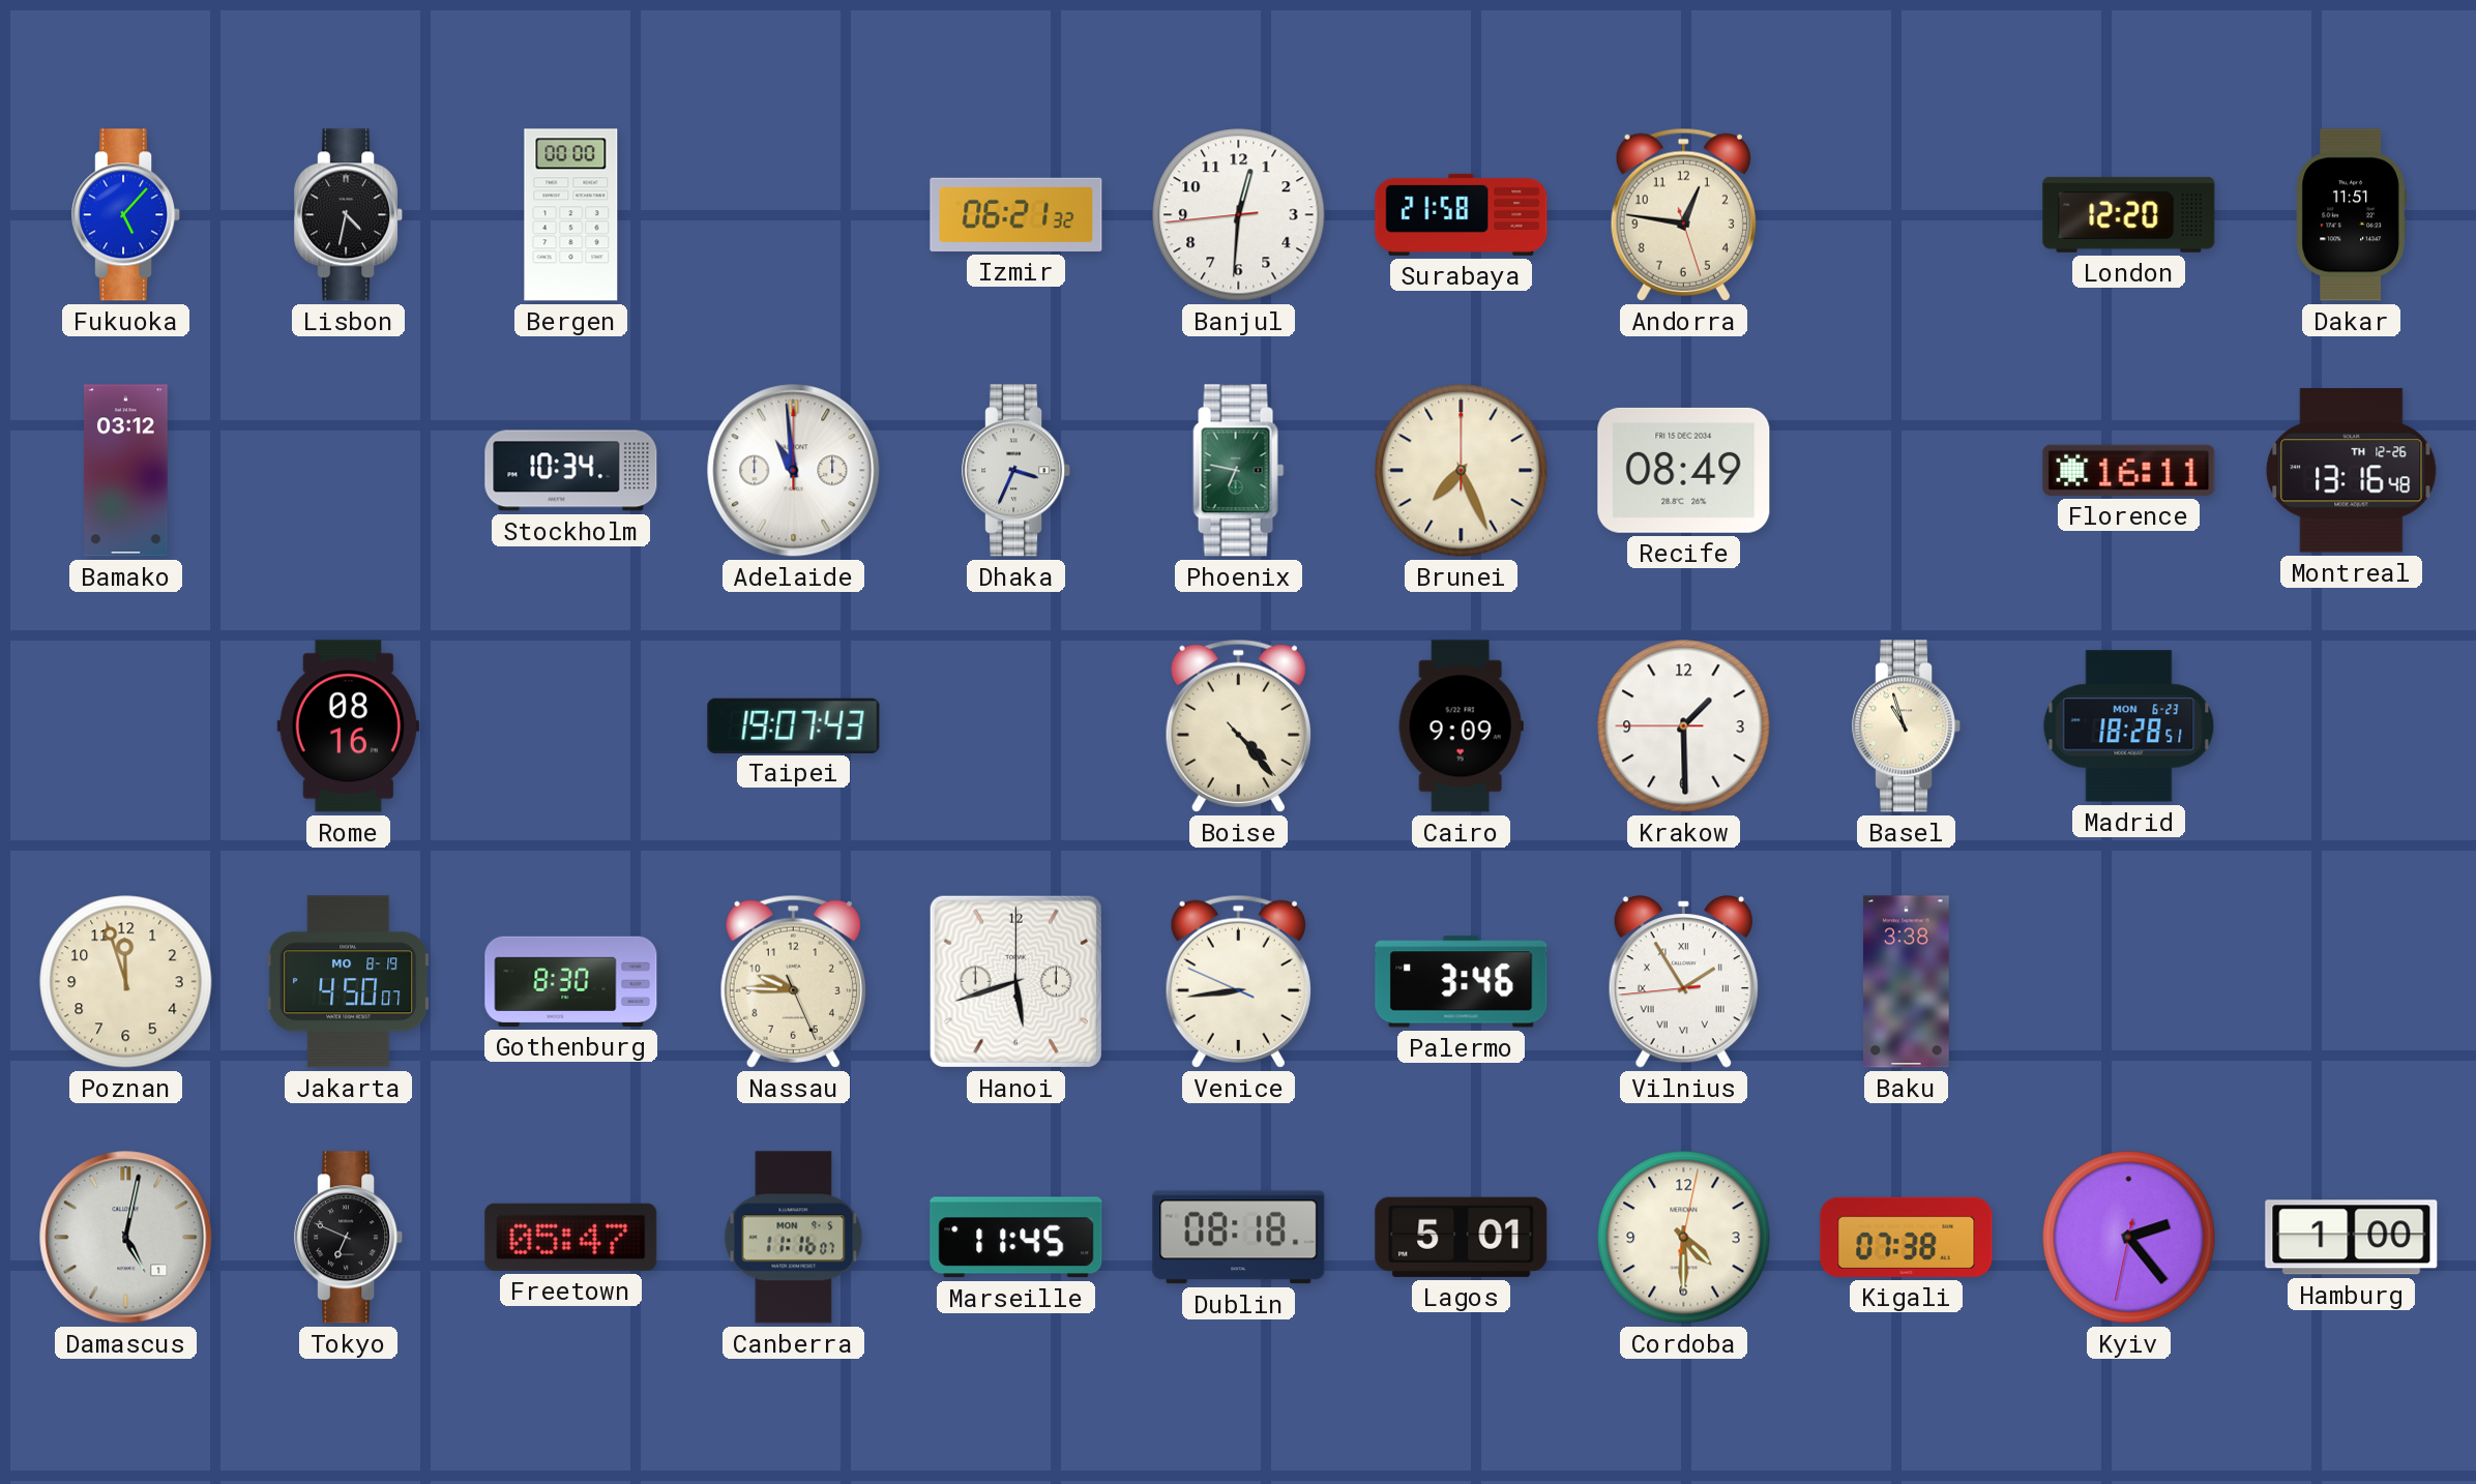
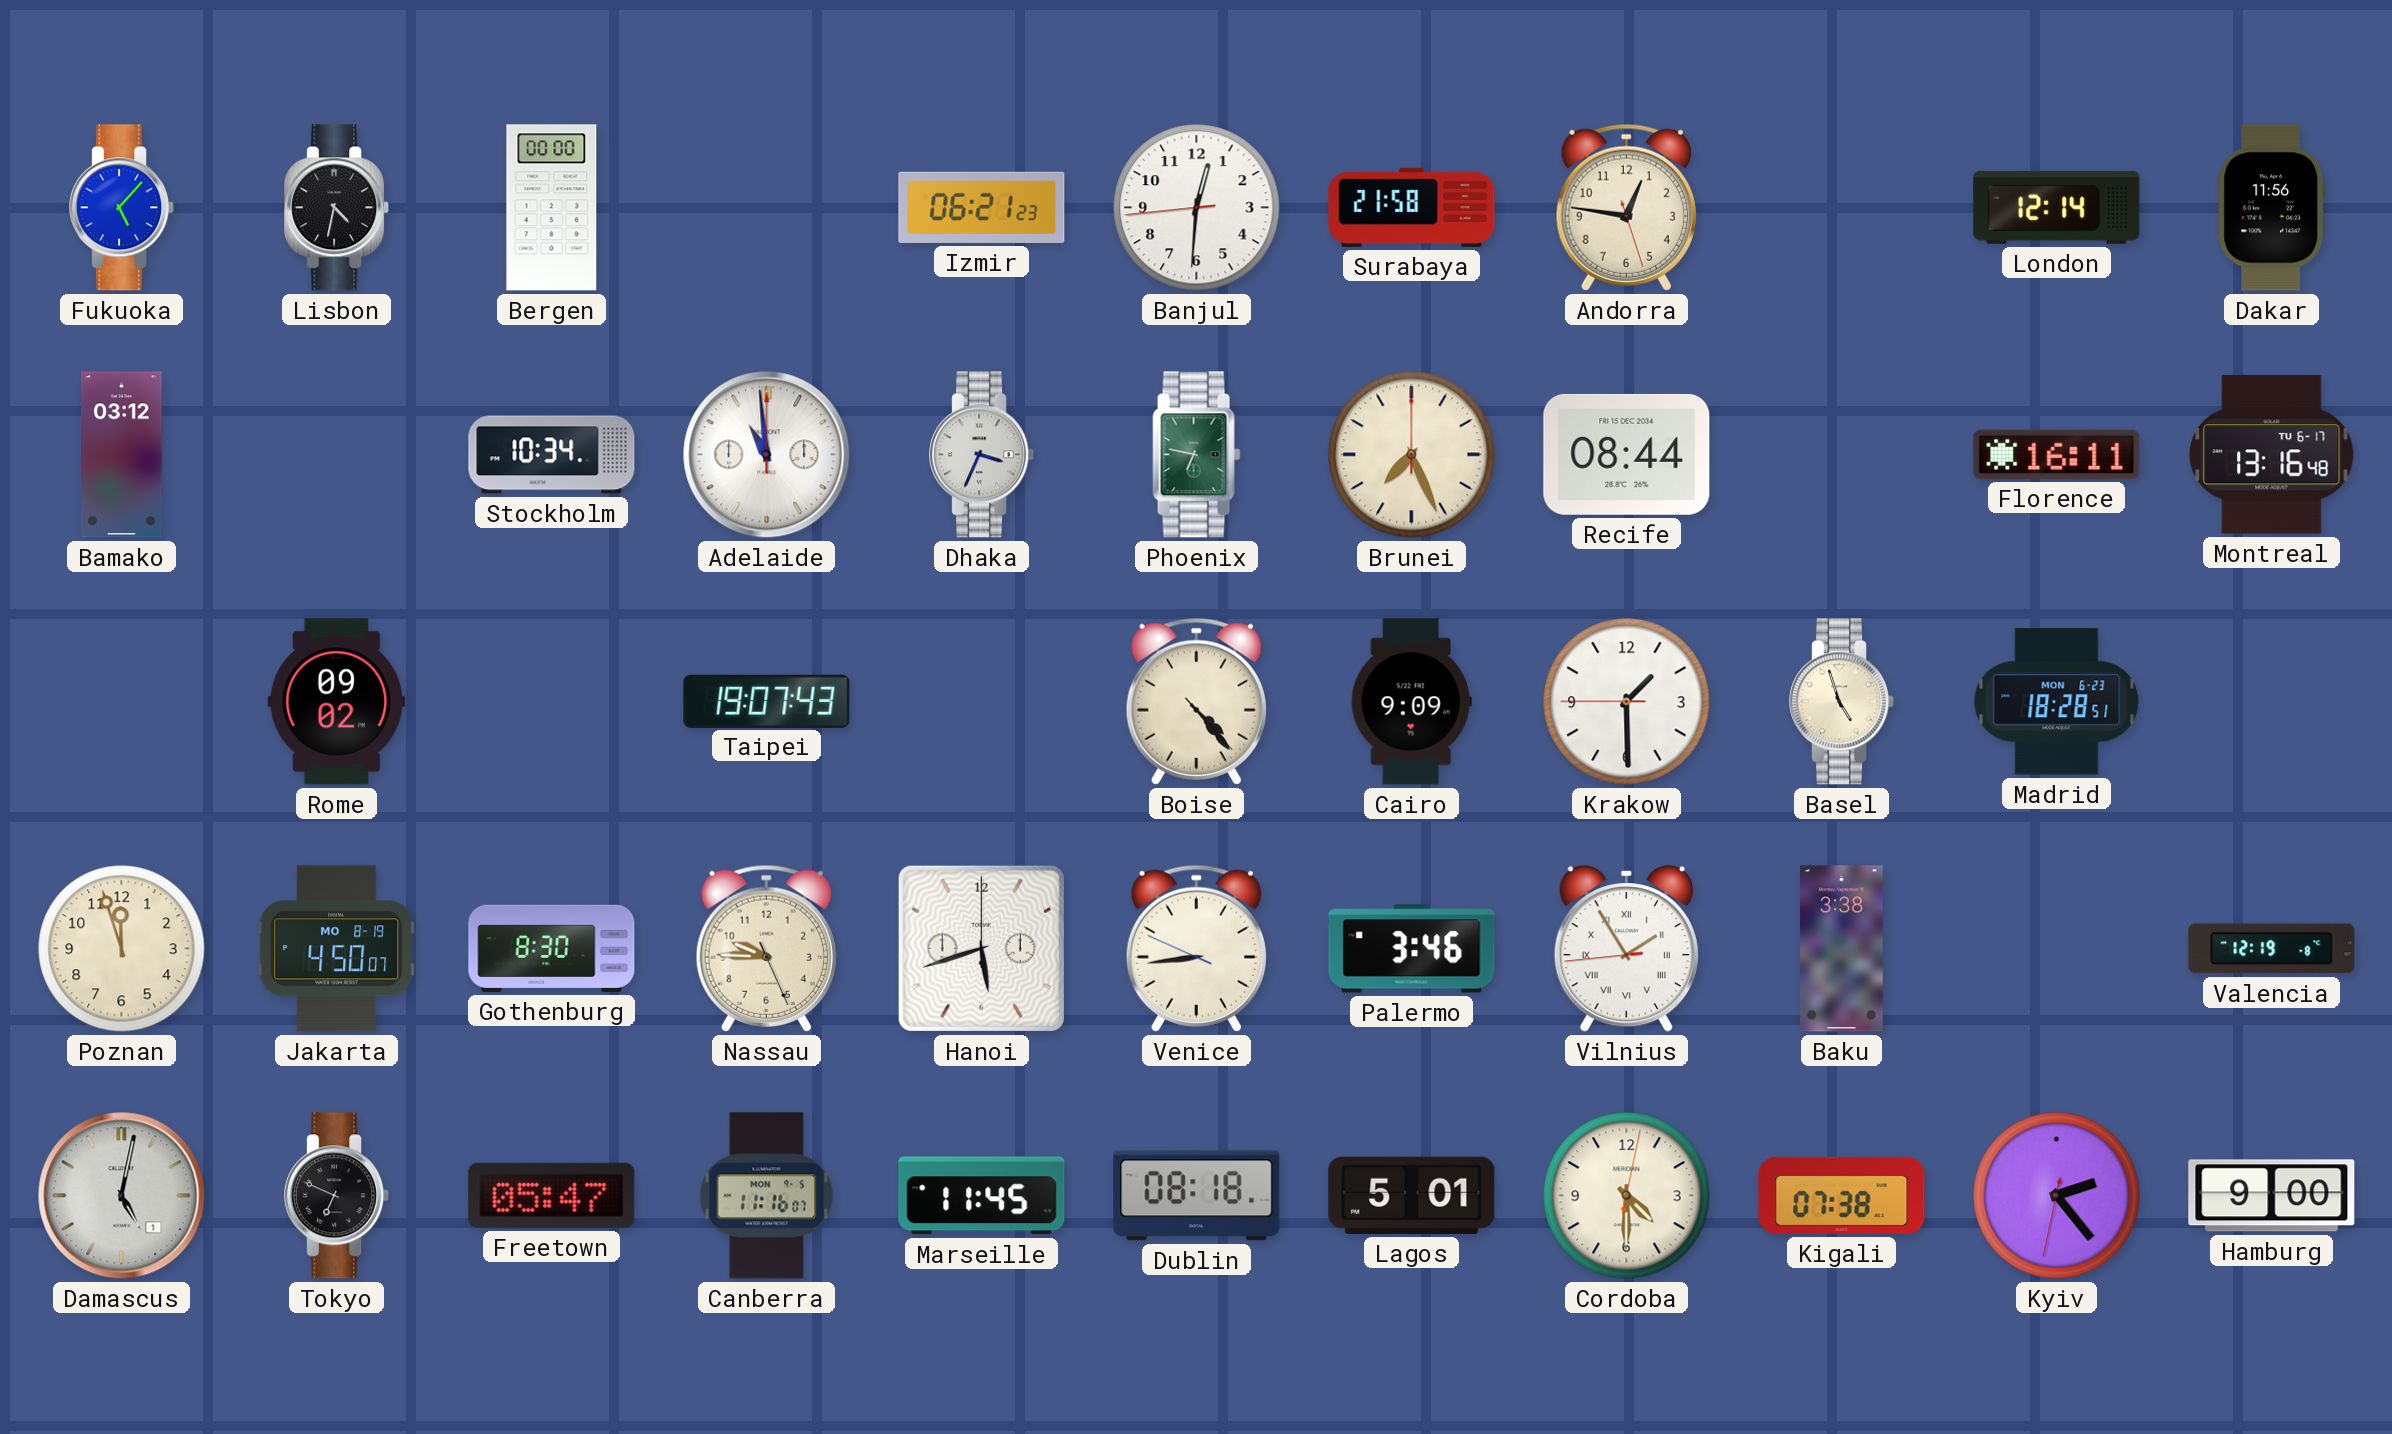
Izmir: 06:21:32 -> 06:21:23 (982, 207)
London: 12:20 -> 12:14 (2057, 207)
Dakar: 11:51 -> 11:56 (2271, 208)
Recife: 08:49 -> 08:44 (1627, 454)
Montreal date: TH 12-26 -> TU 6-17 (2272, 455)
Rome: 08:16 -> 09:02 (336, 702)
Basel: 10:57 -> 4:57 (1842, 702)
Valencia: none -> 12:19 (2272, 949)
Hamburg: 1:00 -> 9:00 (2272, 1196)
